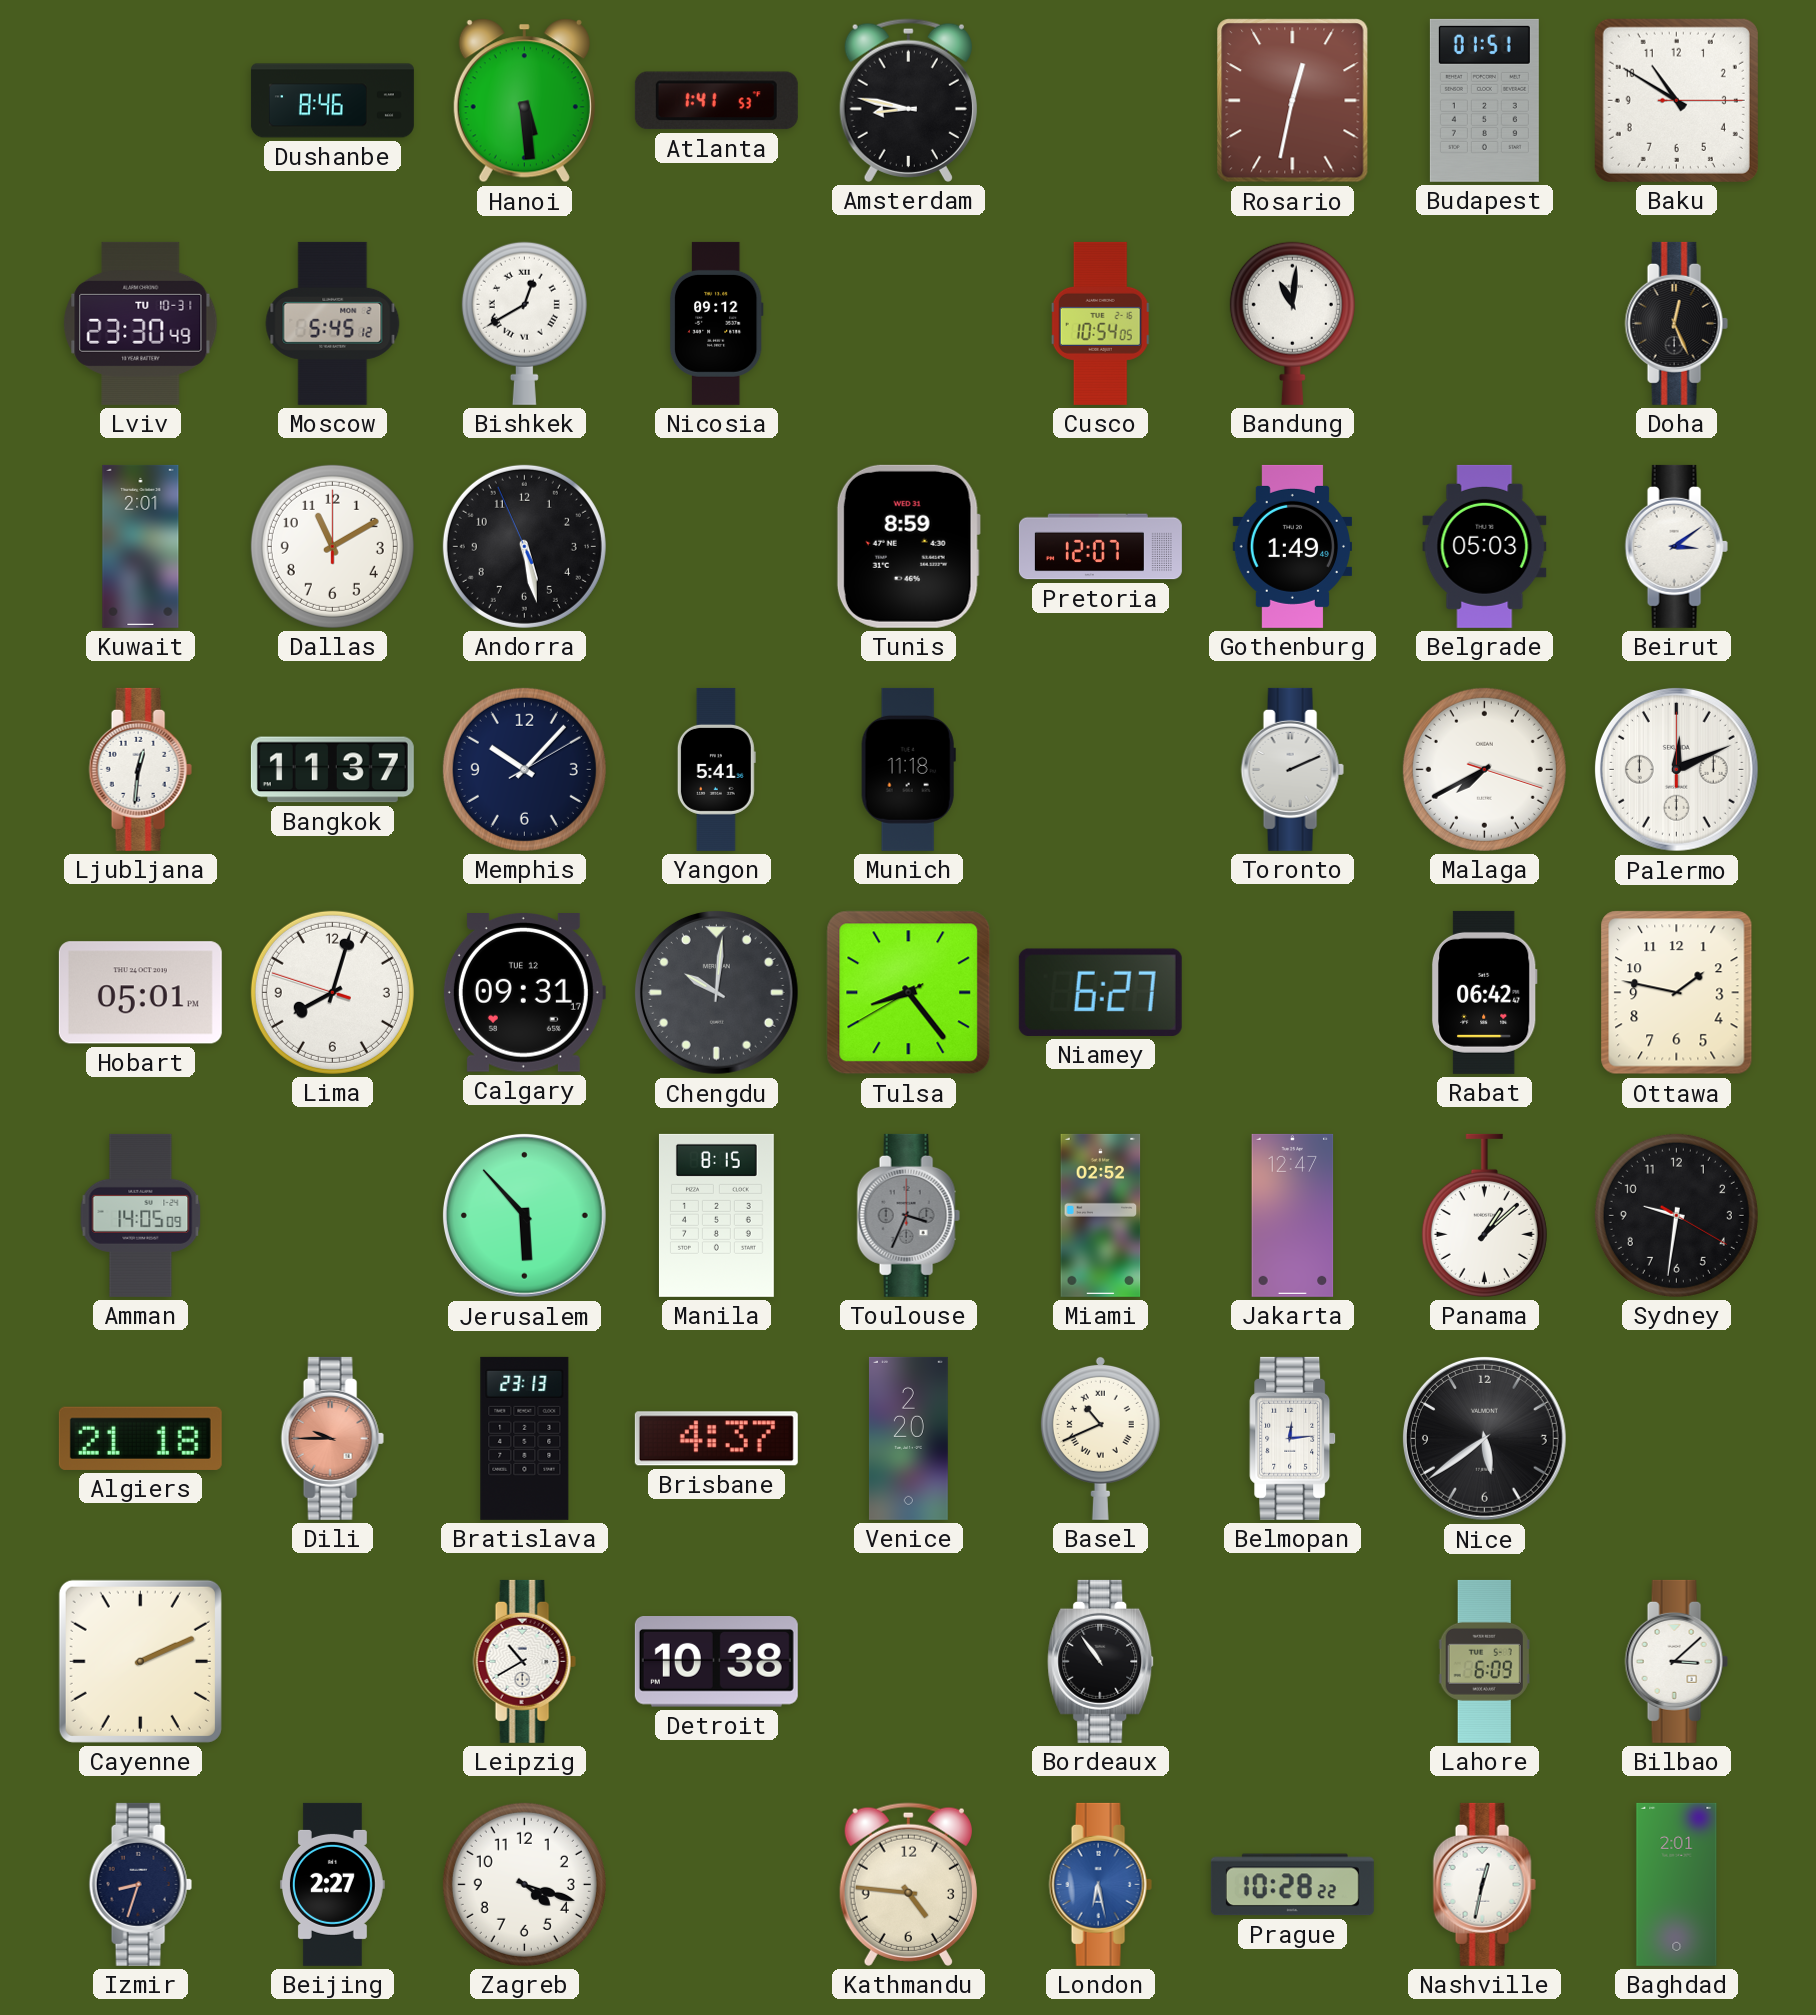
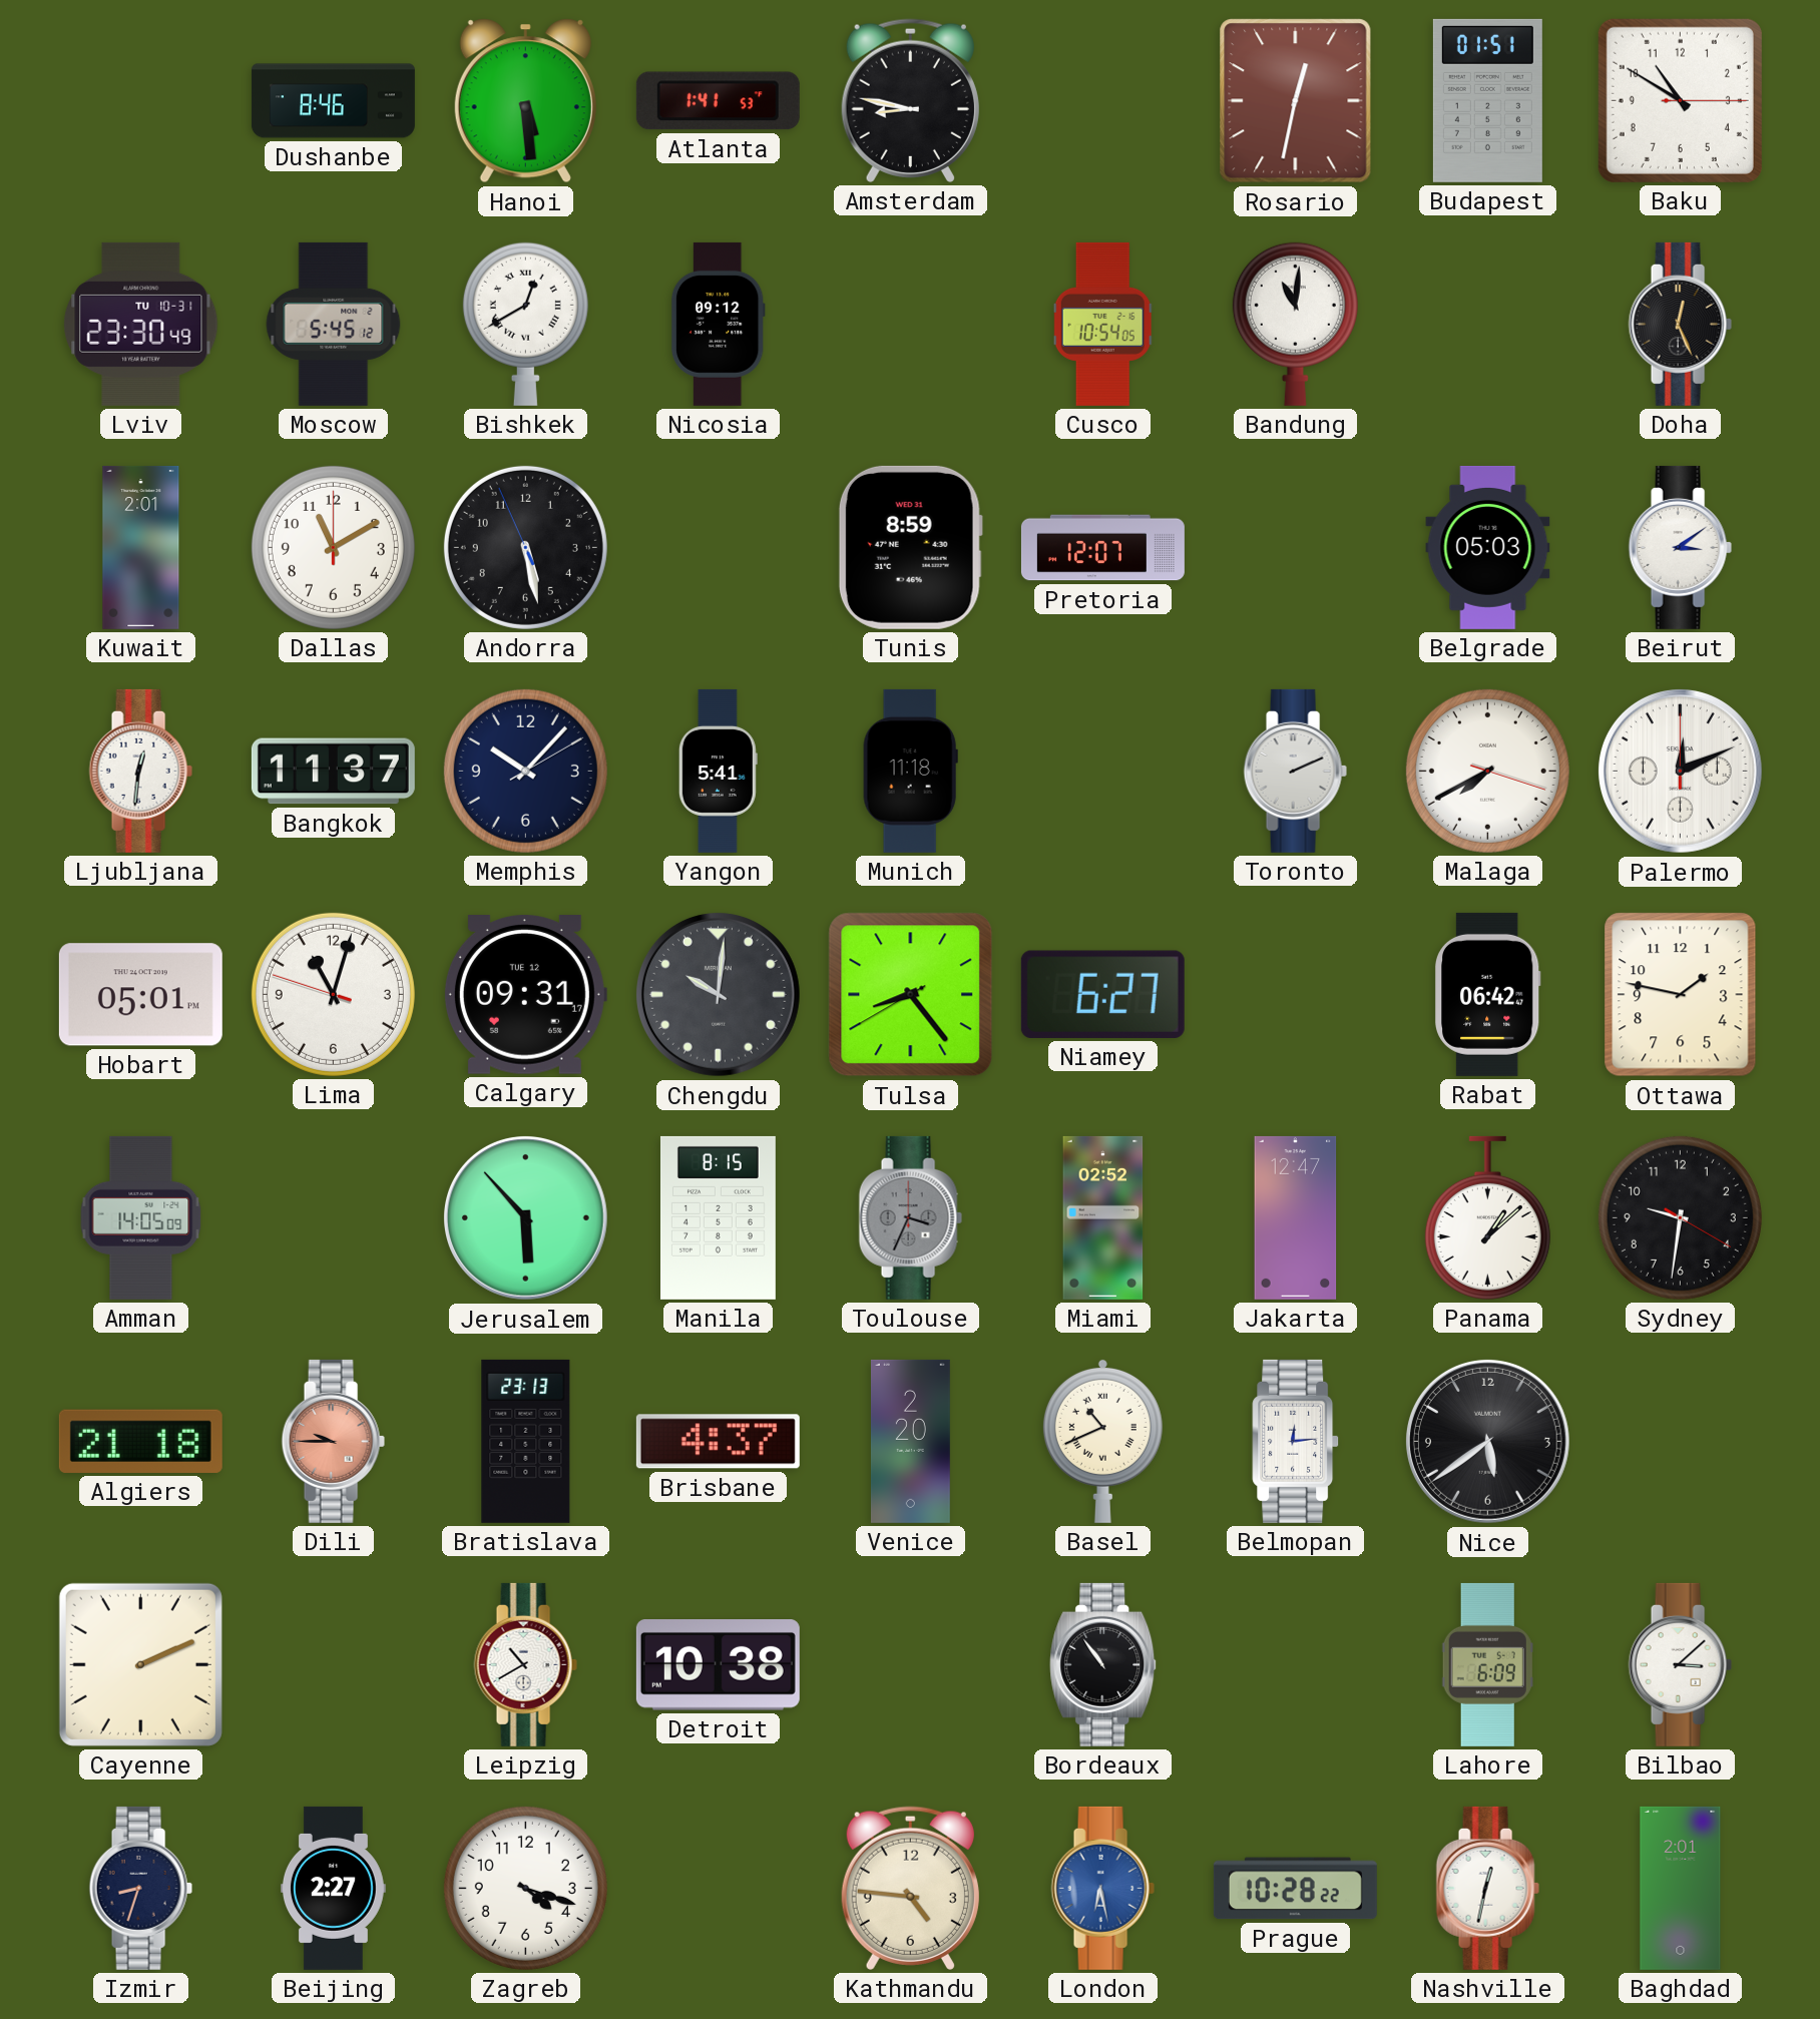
Gothenburg: 1:49 -> none (1292, 546)
Lima: 8:02 -> 11:02 (333, 994)
